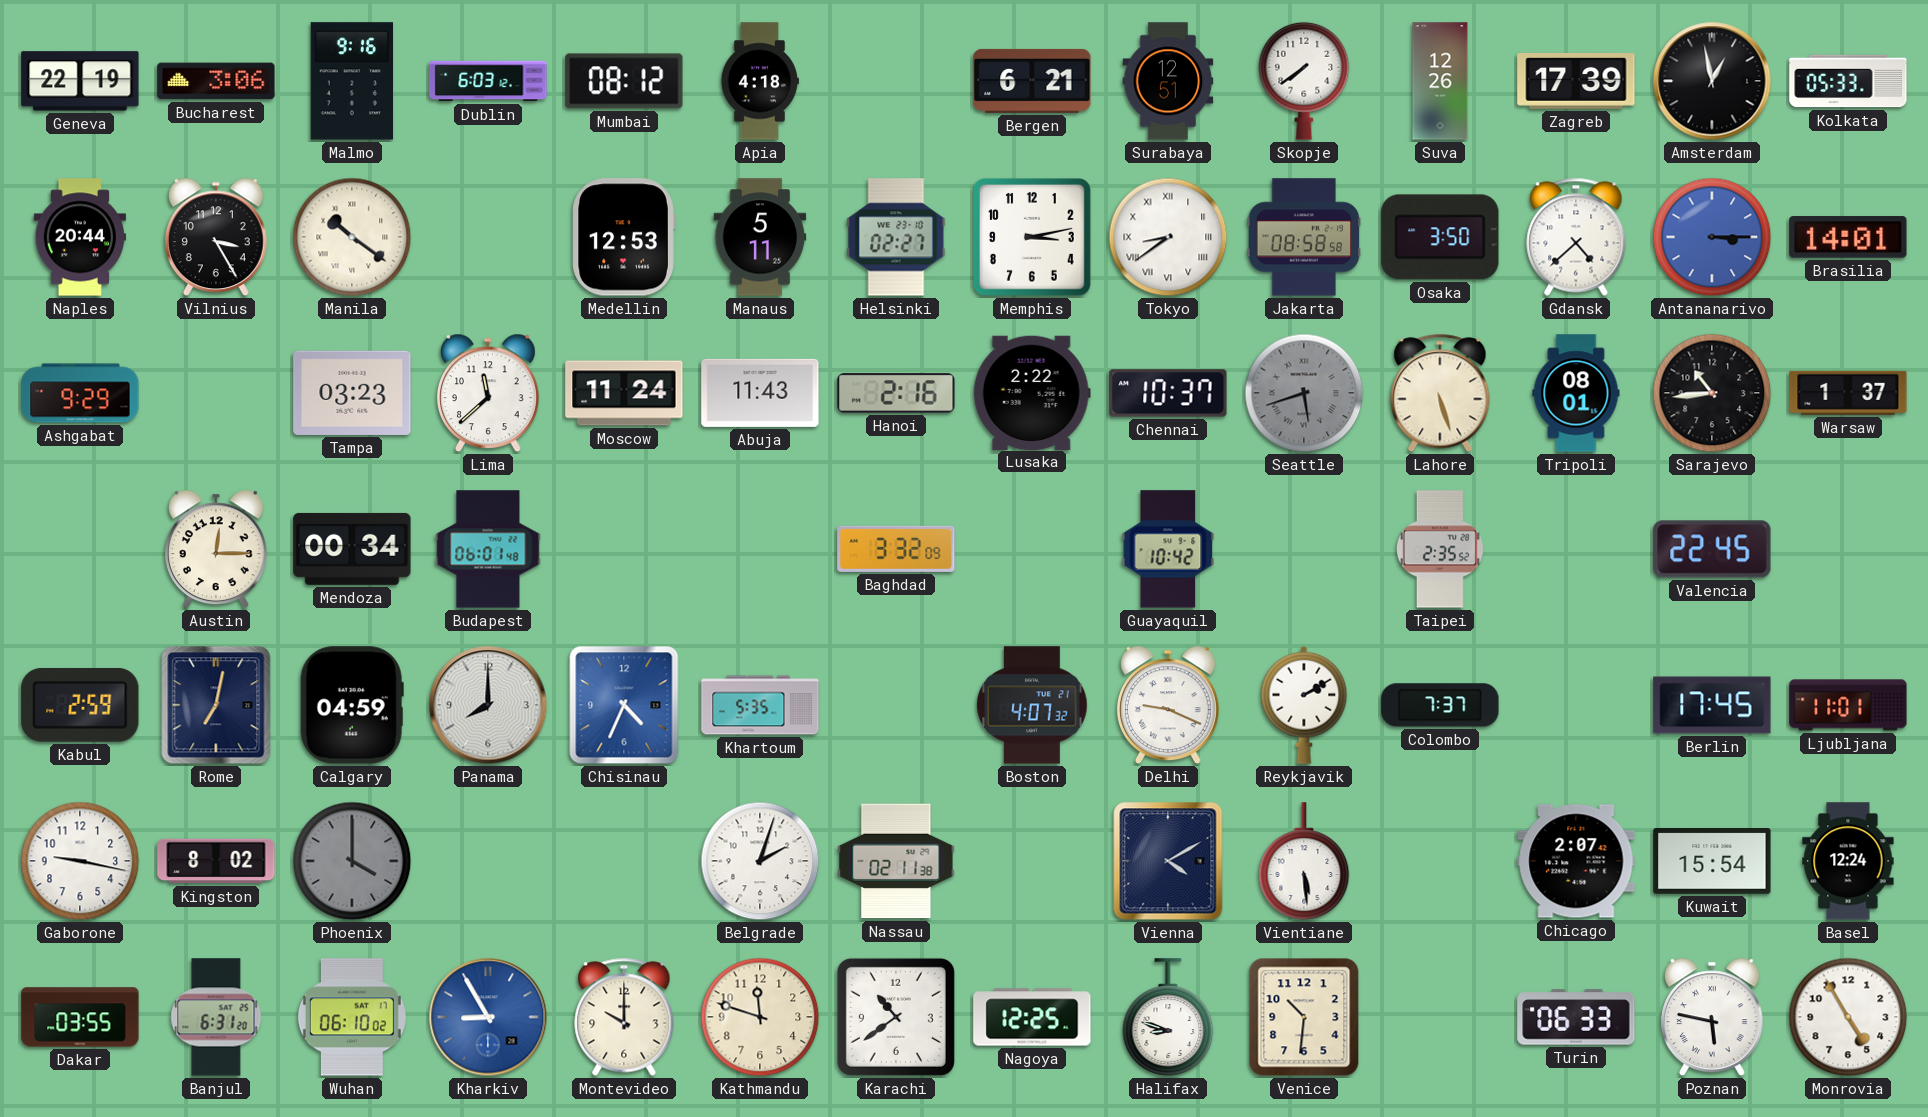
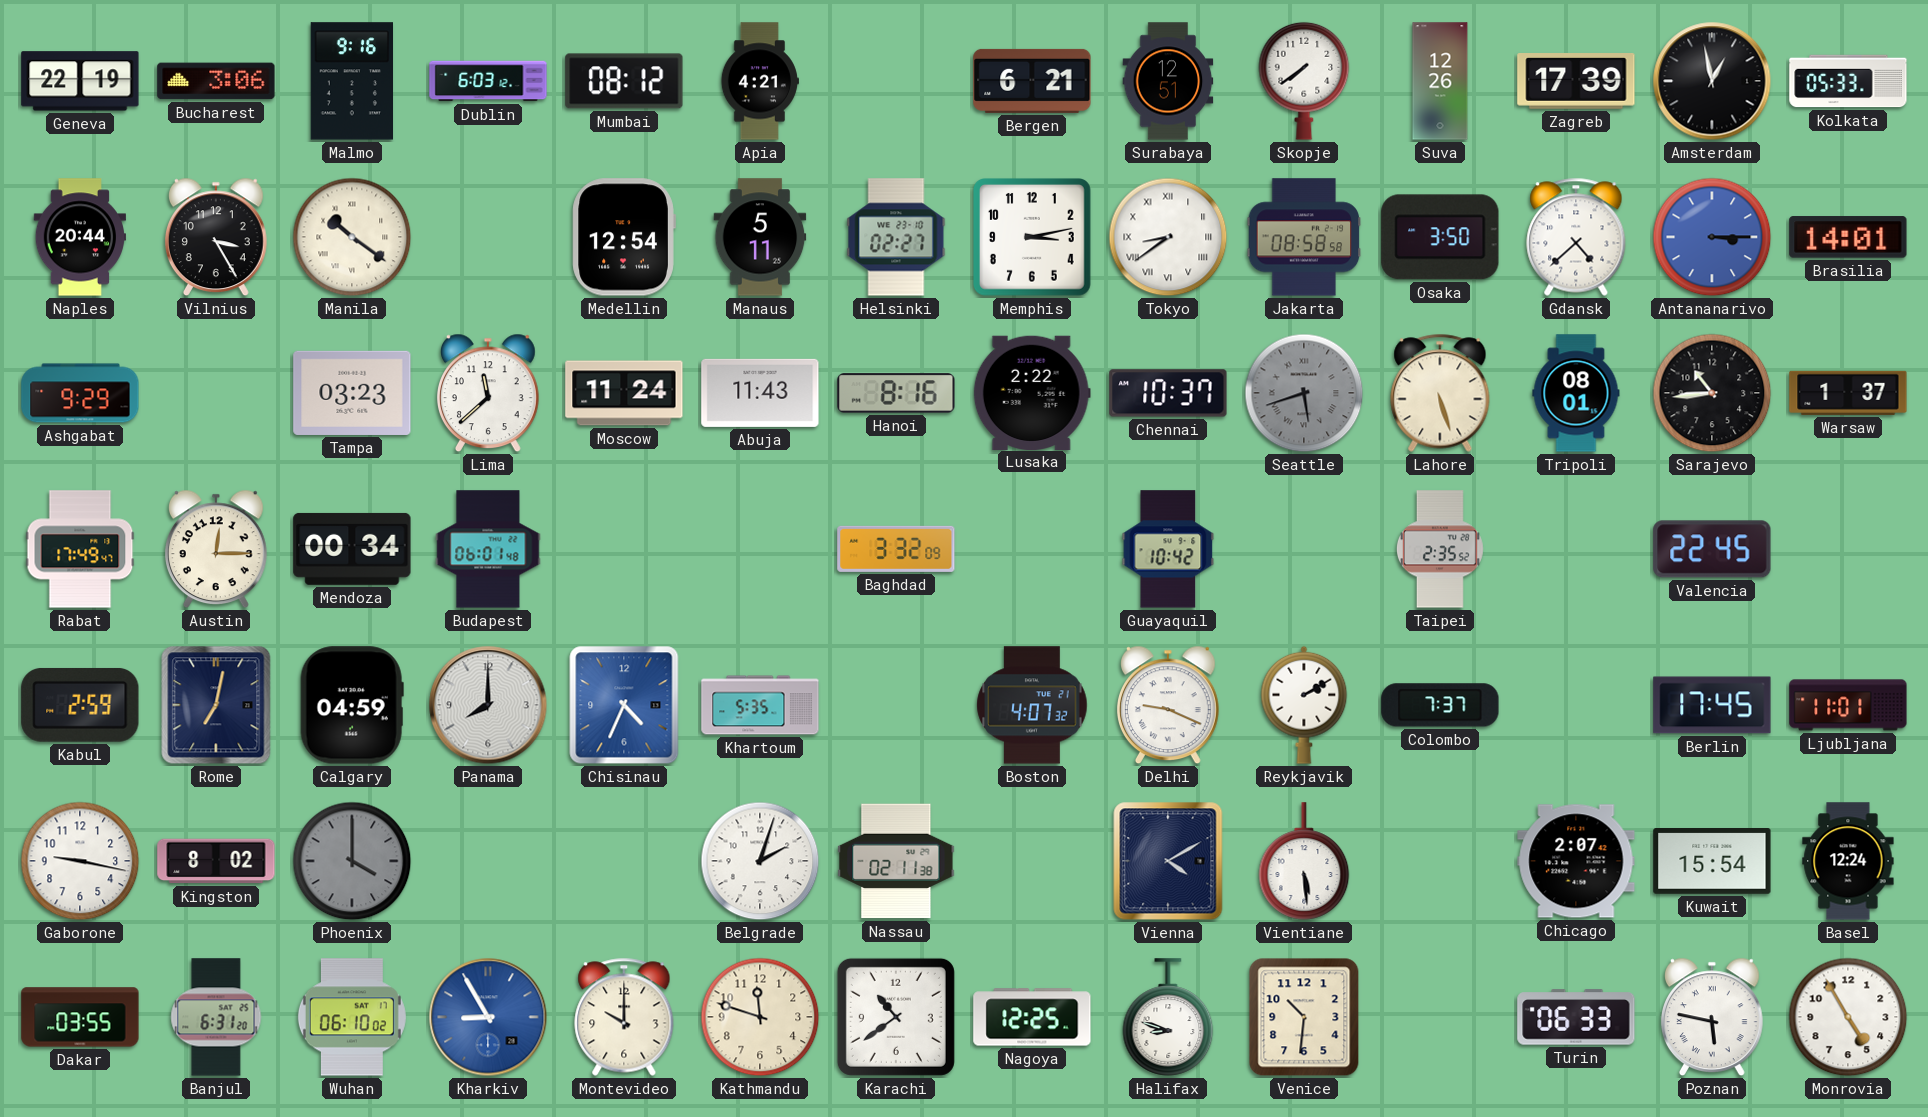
Apia: 4:18 -> 4:21 (760, 81)
Medellin: 12:53 -> 12:54 (624, 237)
Hanoi: 2:16 -> 8:16 (896, 393)
Rabat: none -> 17:49 (80, 549)
